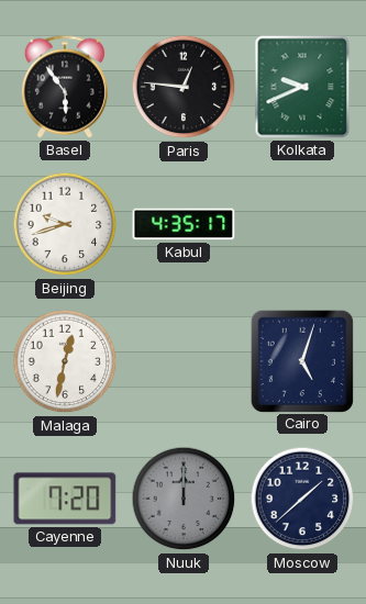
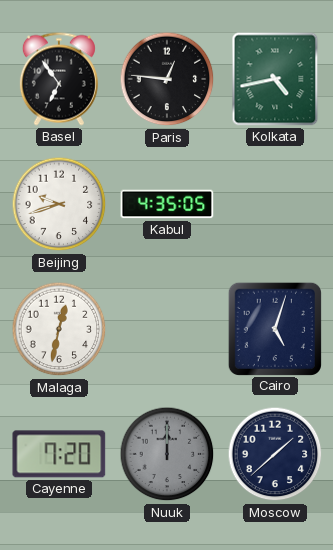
Basel: 5:54 -> 6:54 (59, 79)
Kolkata: 9:41 -> 4:43 (275, 79)
Kabul: 4:35:17 -> 4:35:05 (167, 204)
